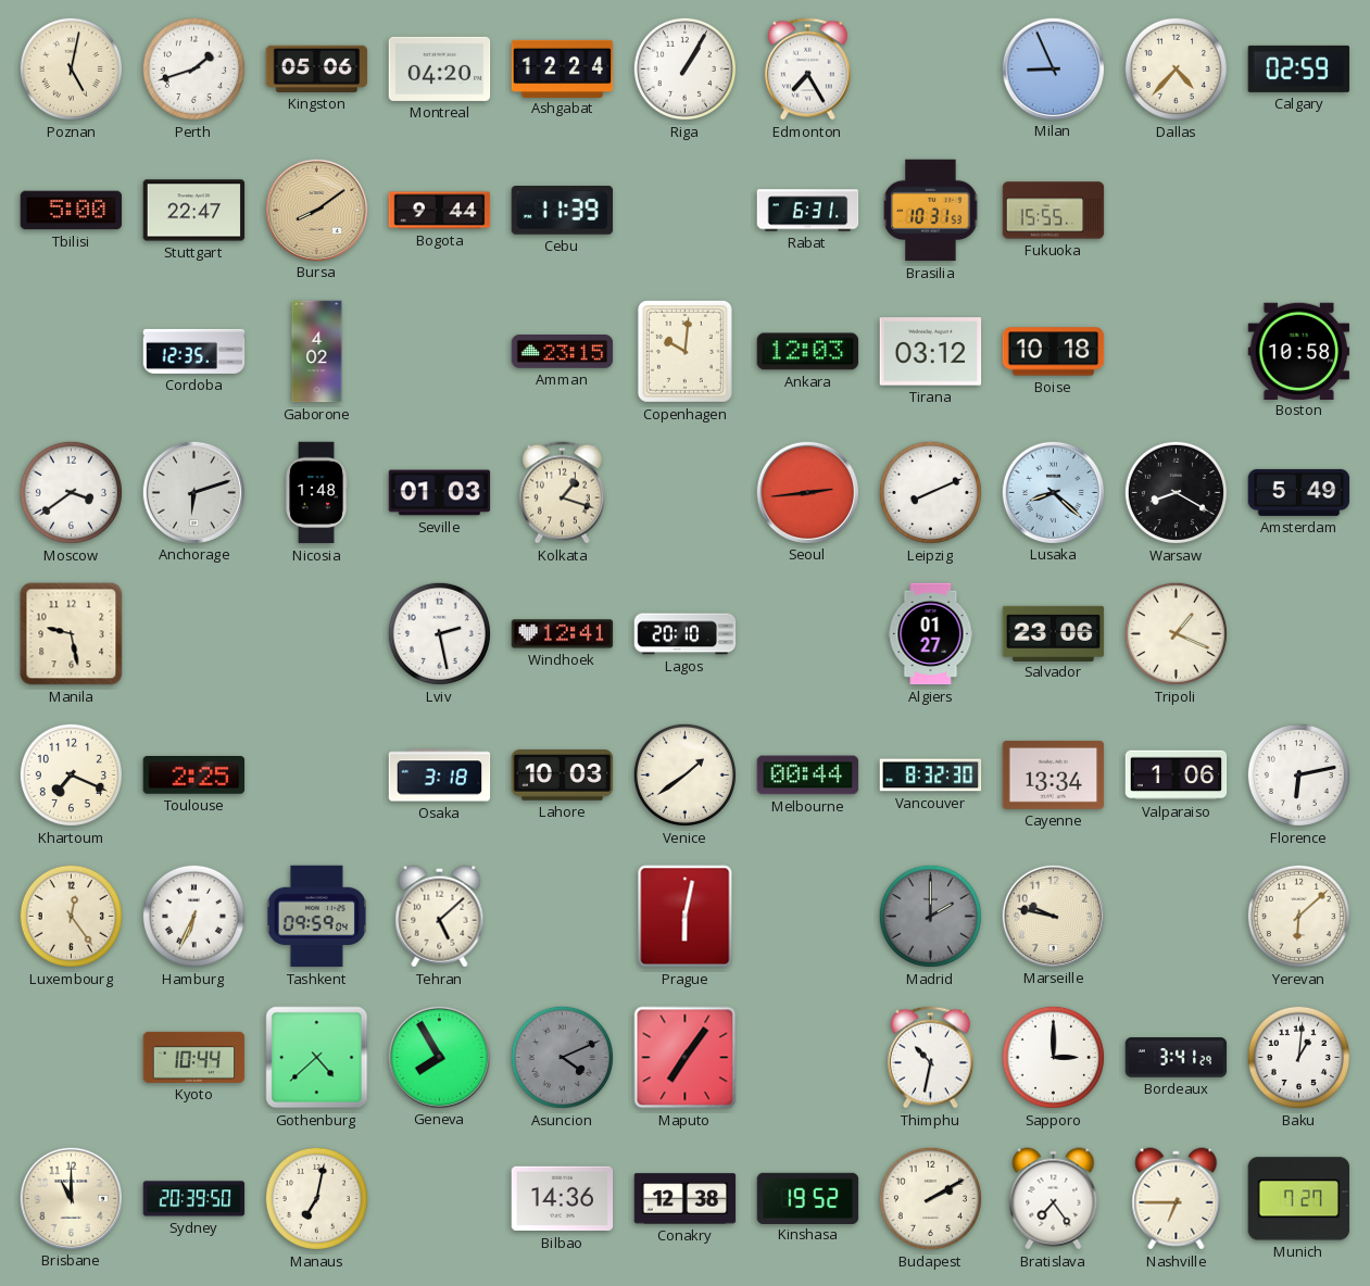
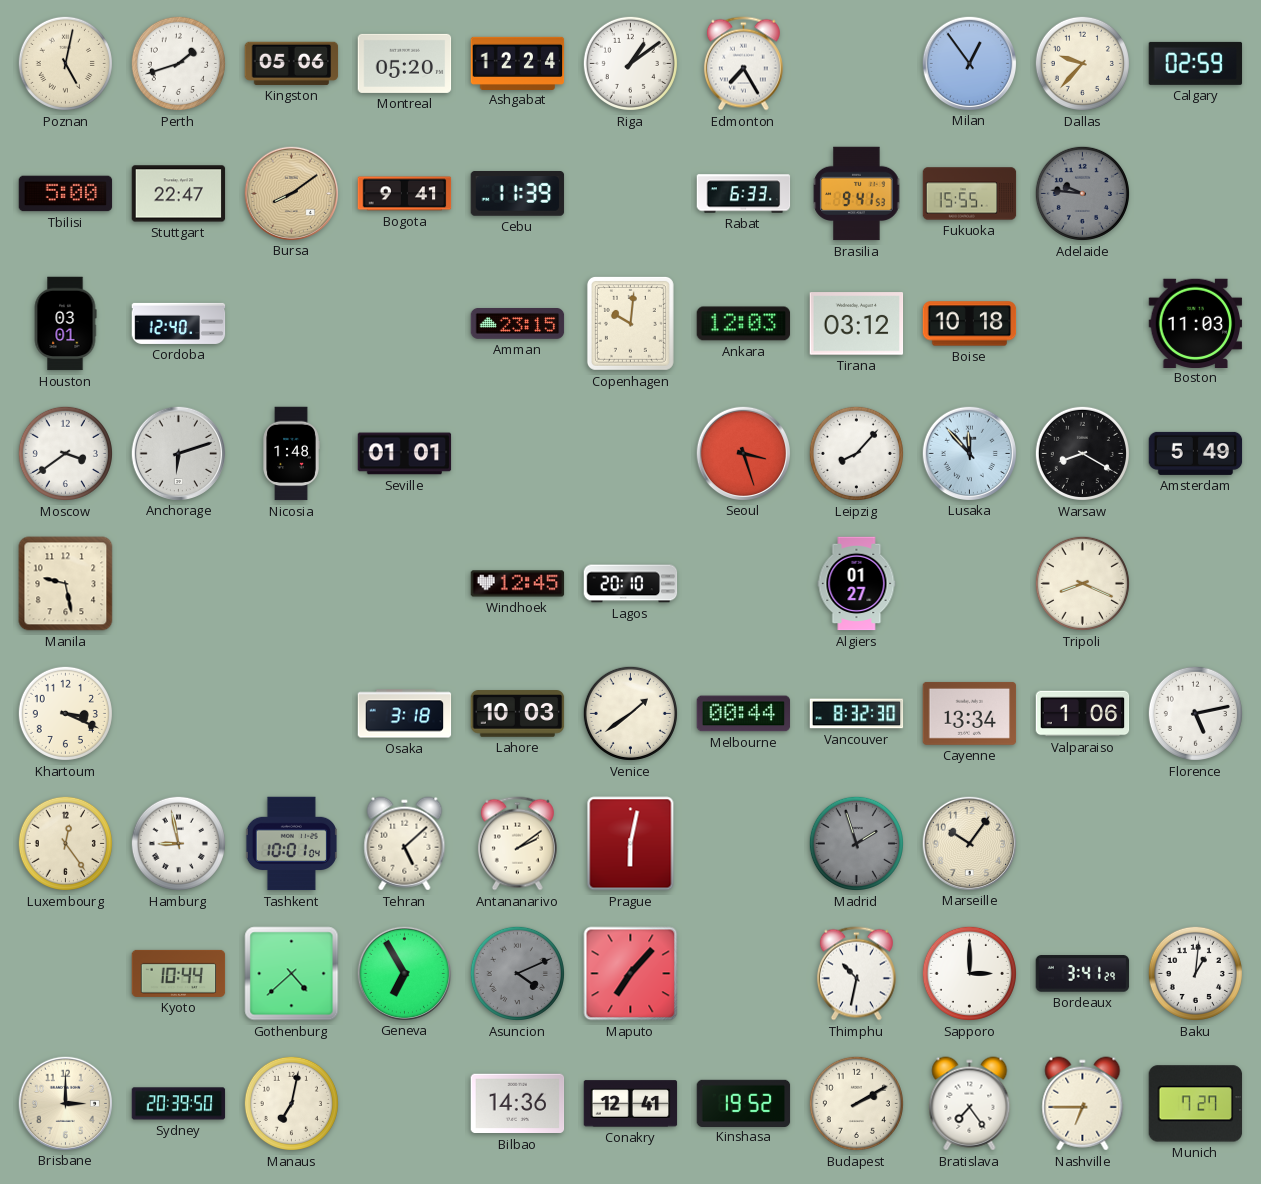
Montreal: 04:20 -> 05:20 (405, 63)
Riga: 1:05 -> 1:09 (630, 63)
Milan: 8:56 -> 12:54 (969, 63)
Dallas: 4:37 -> 9:37 (1082, 63)
Bogota: 9:44 -> 9:41 (405, 194)
Rabat: 6:31 -> 6:33 (744, 194)
Brasilia: 10:31 -> 9:41 (857, 194)
Adelaide: none -> 9:46 (1082, 193)
Houston: none -> 03:01 (65, 324)
Cordoba: 12:35 -> 12:40 (179, 323)
Gaborone: 4:02 -> none (317, 352)
Boston: 10:58 -> 11:03 (1196, 323)
Seville: 01:03 -> 01:01 (405, 454)
Kolkata: 1:18 -> none (562, 493)
Seoul: 2:44 -> 3:27 (743, 453)
Leipzig: 8:11 -> 8:07 (856, 453)
Lusaka: 8:22 -> 11:53 (969, 453)
Lviv: 2:28 -> none (439, 633)
Windhoek: 12:41 -> 12:45 (518, 584)
Salvador: 23:06 -> none (1054, 633)
Tripoli: 1:19 -> 8:19 (1082, 583)
Khartoum: 7:19 -> 3:19 (65, 713)
Toulouse: 2:25 -> none (194, 776)
Florence: 6:13 -> 5:13 (1195, 713)
Hamburg: 6:34 -> 8:58 (178, 843)
Tashkent: 09:59 -> 10:01 (291, 844)
Antananarivo: none -> 2:09 (517, 844)
Madrid: 2:00 -> 1:57 (856, 843)
Marseille: 9:47 -> 10:06 (969, 843)
Yerevan: 6:08 -> none (1298, 916)
Geneva: 7:55 -> 6:55 (404, 973)
Maputo: 7:06 -> 7:07 (631, 974)
Brisbane: 11:00 -> 3:00 (65, 1103)
Conakry: 12:38 -> 12:41 (631, 1104)
